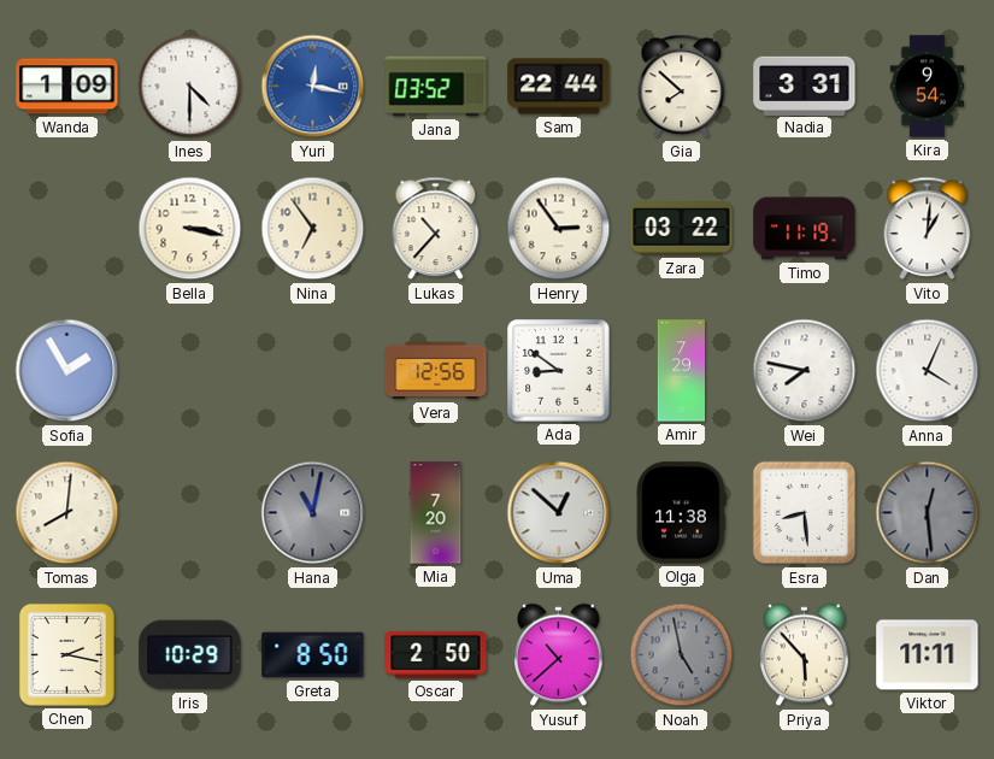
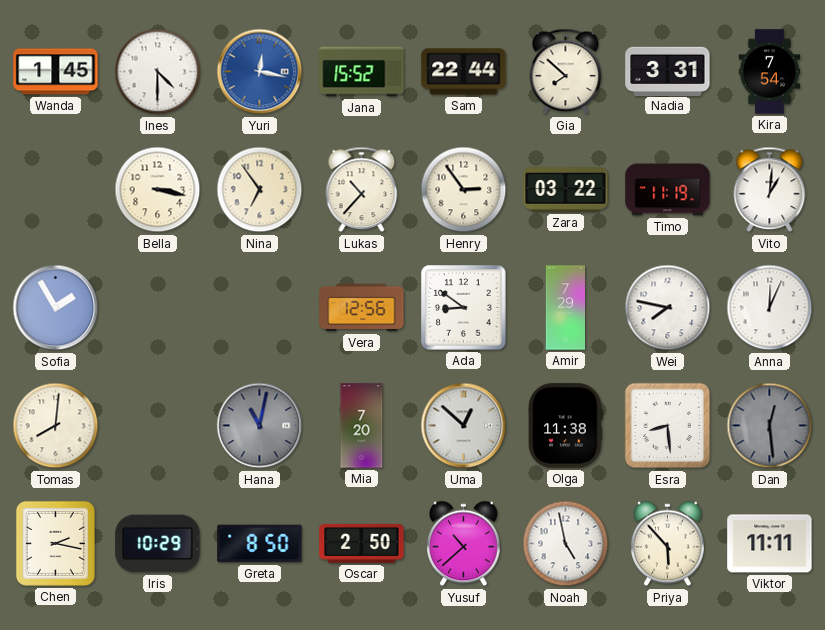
Wanda: 1:09 -> 1:45 (56, 72)
Jana: 03:52 -> 15:52 (362, 72)
Kira: 9:54 -> 7:54 (770, 72)
Anna: 4:04 -> 12:04 (770, 308)
Noah dial: grey -> white (566, 544)
